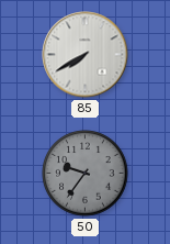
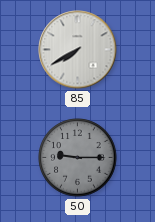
50: 9:36 -> 9:15 (78, 158)
